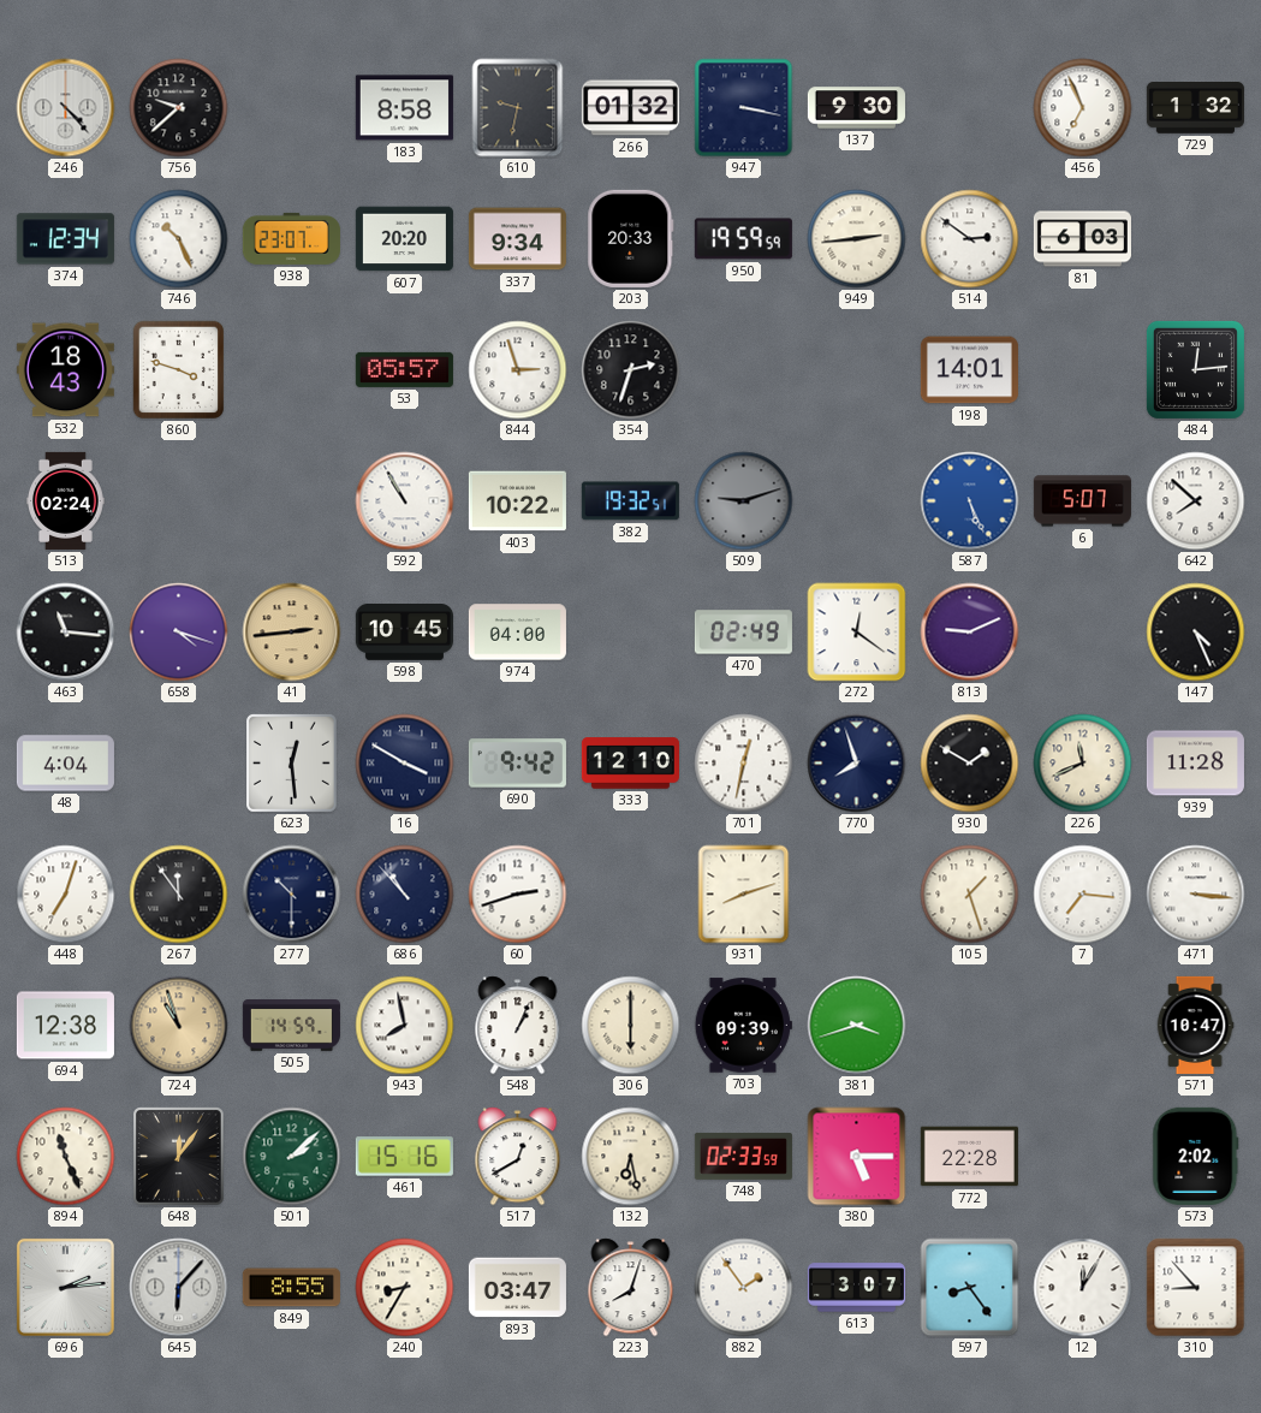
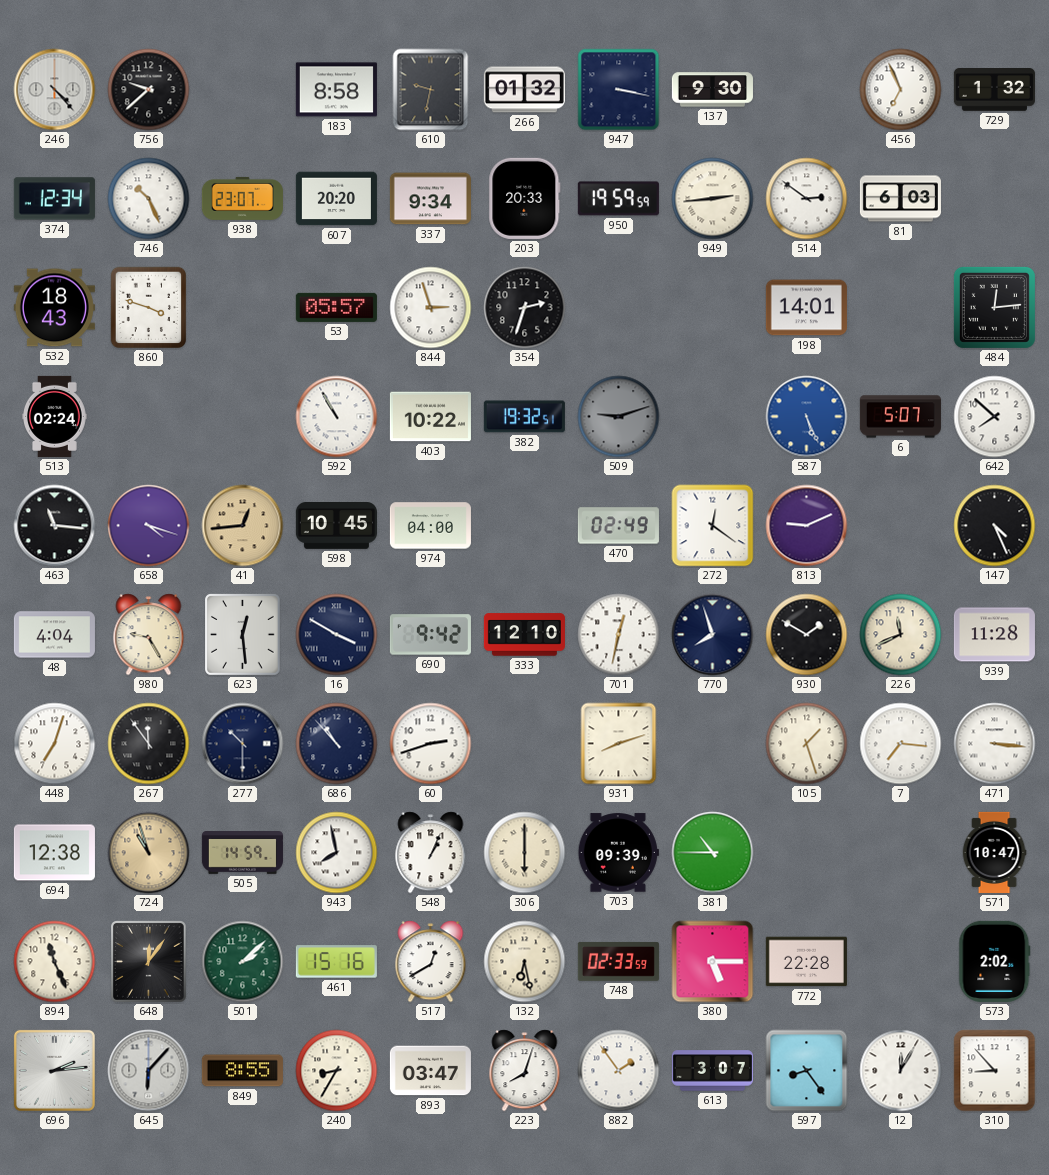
41: 2:44 -> 12:44 (243, 526)
980: none -> 9:25 (149, 635)
381: 3:42 -> 10:45 (713, 853)
